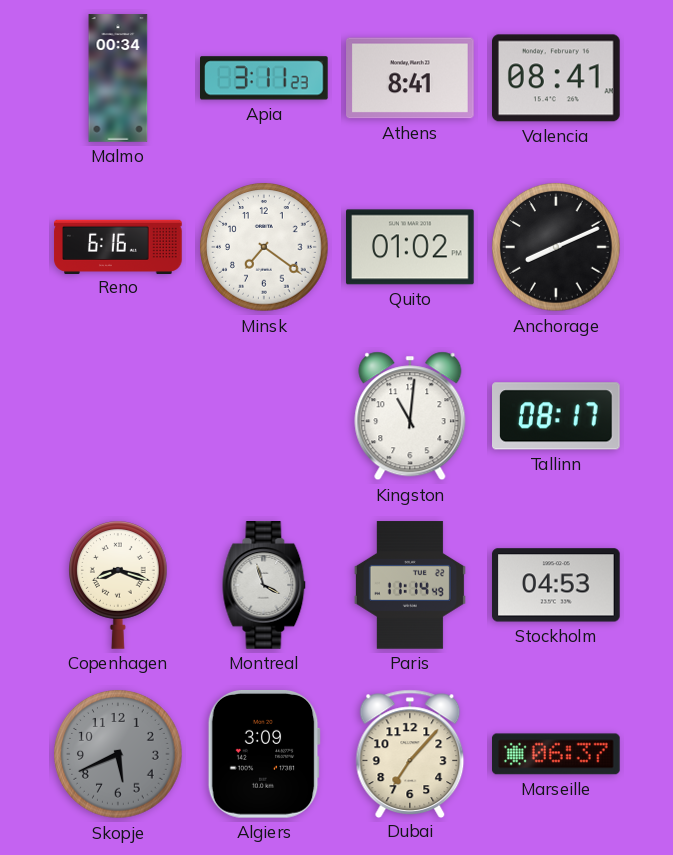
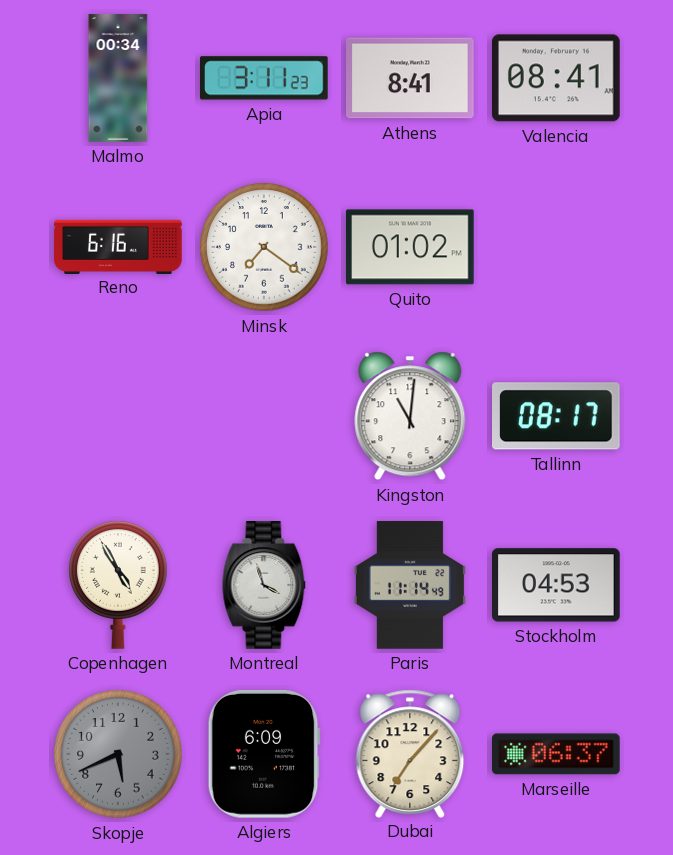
Anchorage: 8:11 -> none (556, 247)
Copenhagen: 8:18 -> 4:55 (119, 585)
Algiers: 3:09 -> 6:09 (264, 755)
